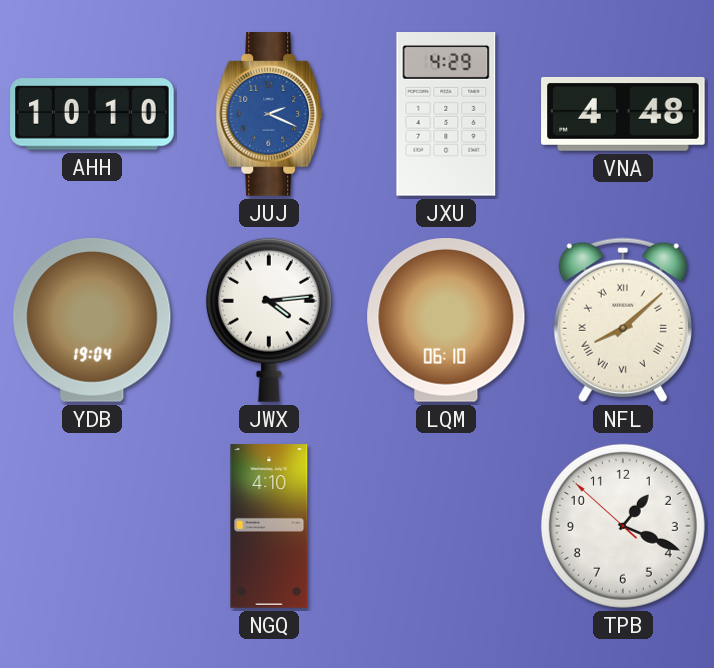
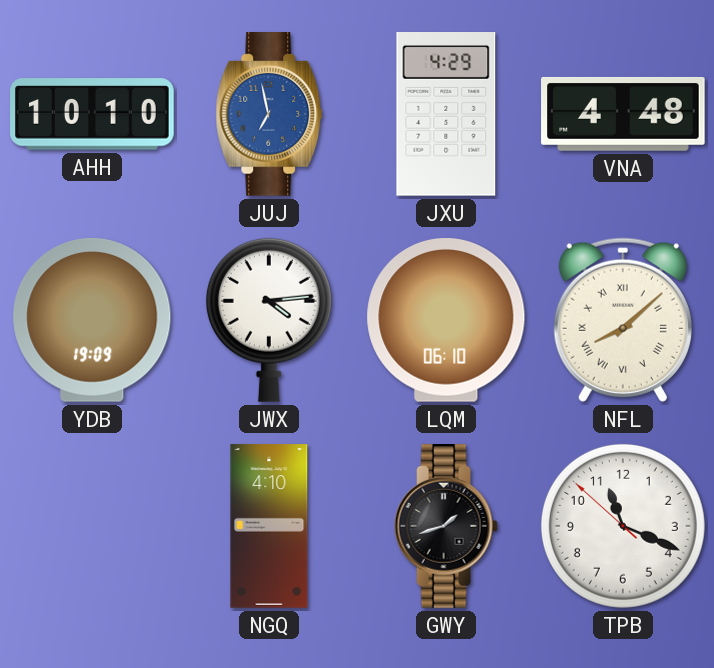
JUJ: 2:19 -> 6:58 (269, 114)
YDB: 19:04 -> 19:09 (92, 320)
GWY: none -> 1:42 (446, 526)
TPB: 1:18 -> 11:18 (623, 526)
